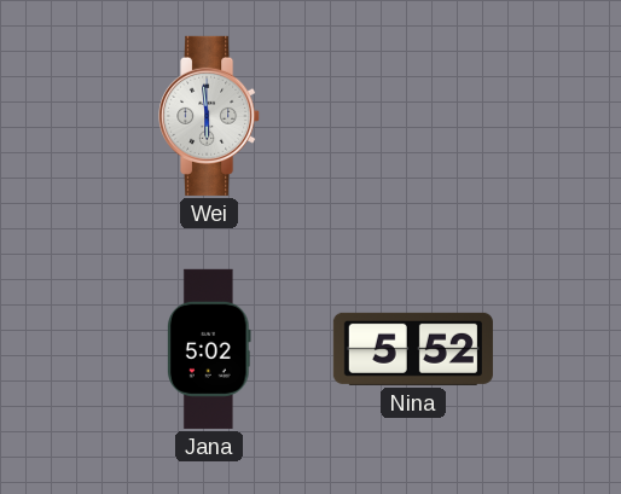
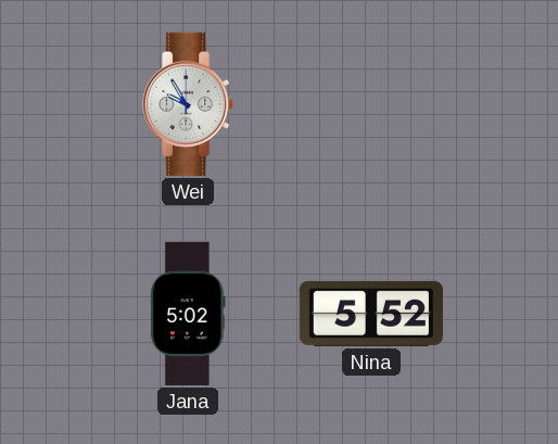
Wei: 5:59 -> 9:55 (189, 104)
